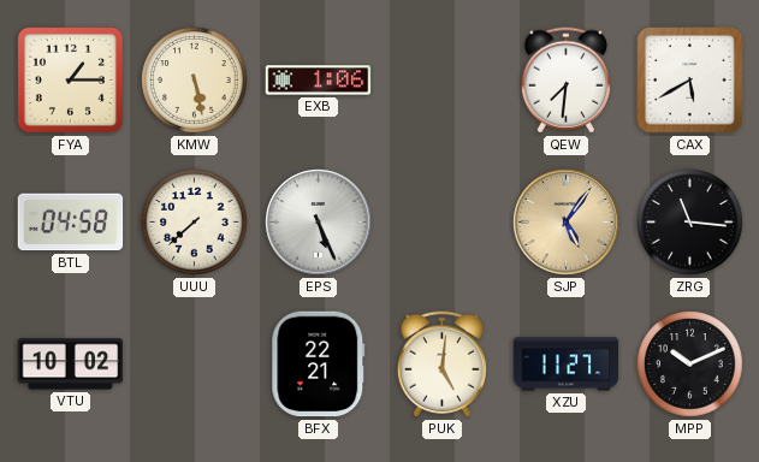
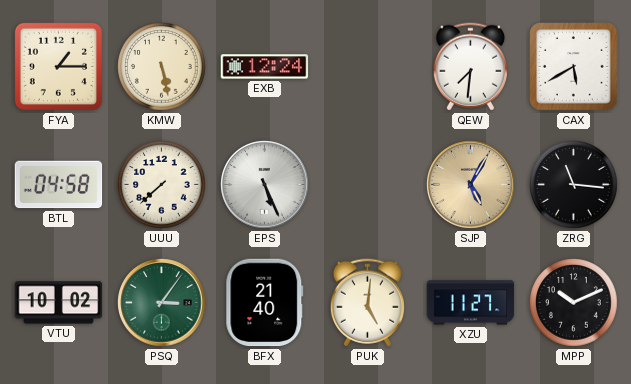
EXB: 1:06 -> 12:24 (265, 67)
SJP: 5:06 -> 5:05 (471, 185)
PSQ: none -> 3:06 (162, 303)
BFX: 22:21 -> 21:40 (265, 303)
